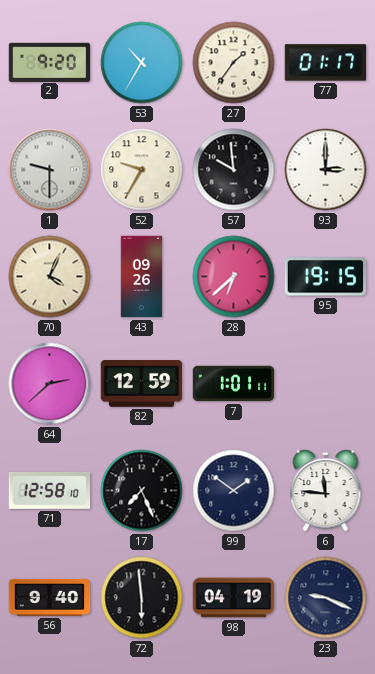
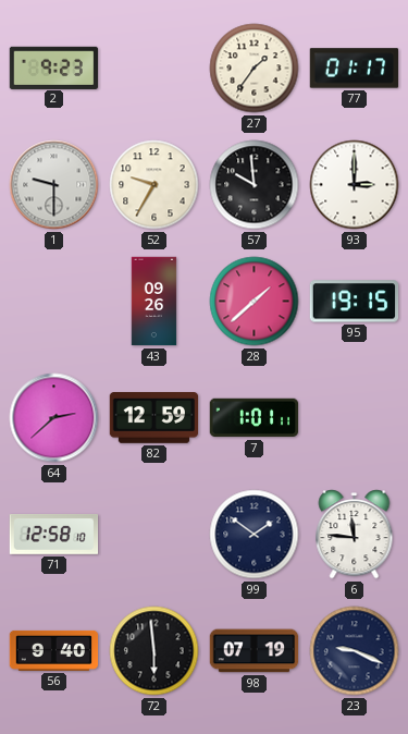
2: 9:20 -> 9:23 (54, 68)
53: 10:35 -> none (142, 63)
70: 4:04 -> none (50, 277)
28: 6:38 -> 1:38 (255, 302)
17: 7:26 -> none (142, 491)
98: 04:19 -> 07:19 (255, 651)
